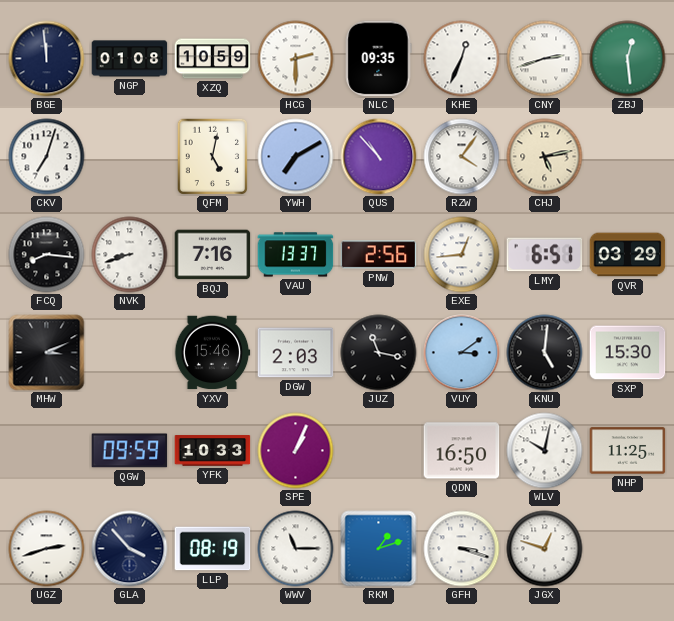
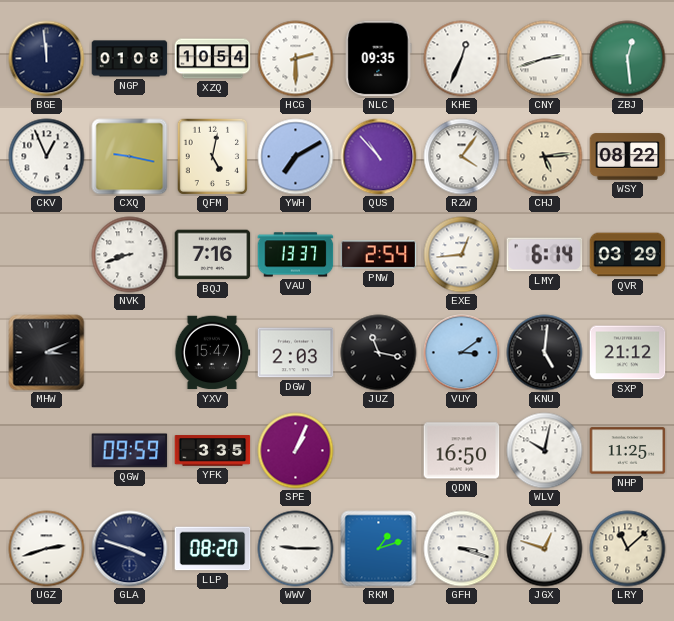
XZQ: 10:59 -> 10:54 (213, 59)
CKV: 7:03 -> 12:56 (47, 157)
CXQ: none -> 9:17 (130, 157)
CHJ: 5:13 -> 5:14 (545, 157)
WSY: none -> 08:22 (628, 157)
FCQ: 8:16 -> none (47, 255)
PNW: 2:56 -> 2:54 (379, 255)
LMY: 6:51 -> 6:14 (545, 255)
YXV: 15:46 -> 15:47 (212, 353)
SXP: 15:30 -> 21:12 (628, 353)
YFK: 10:33 -> 3:35 (213, 451)
GLA: 3:53 -> 3:48 (130, 549)
LLP: 08:19 -> 08:20 (213, 549)
WWV: 11:15 -> 9:15 (296, 549)
LRY: none -> 11:08 (628, 549)
